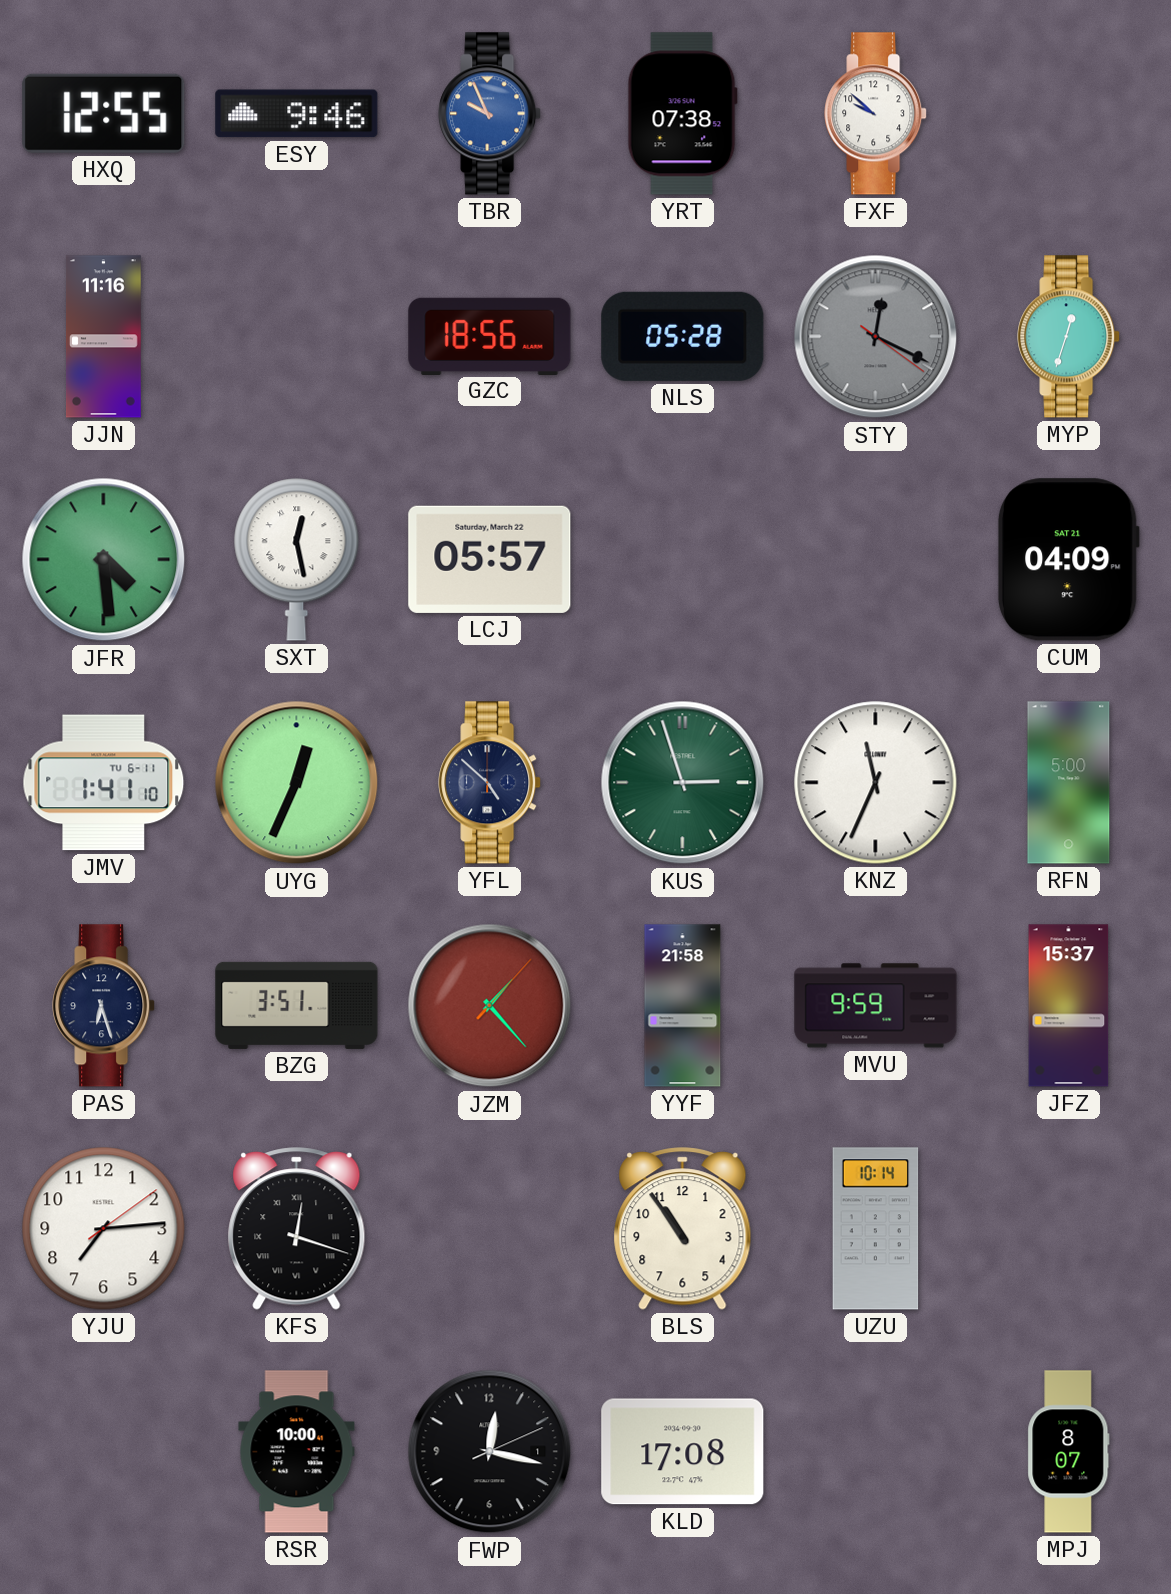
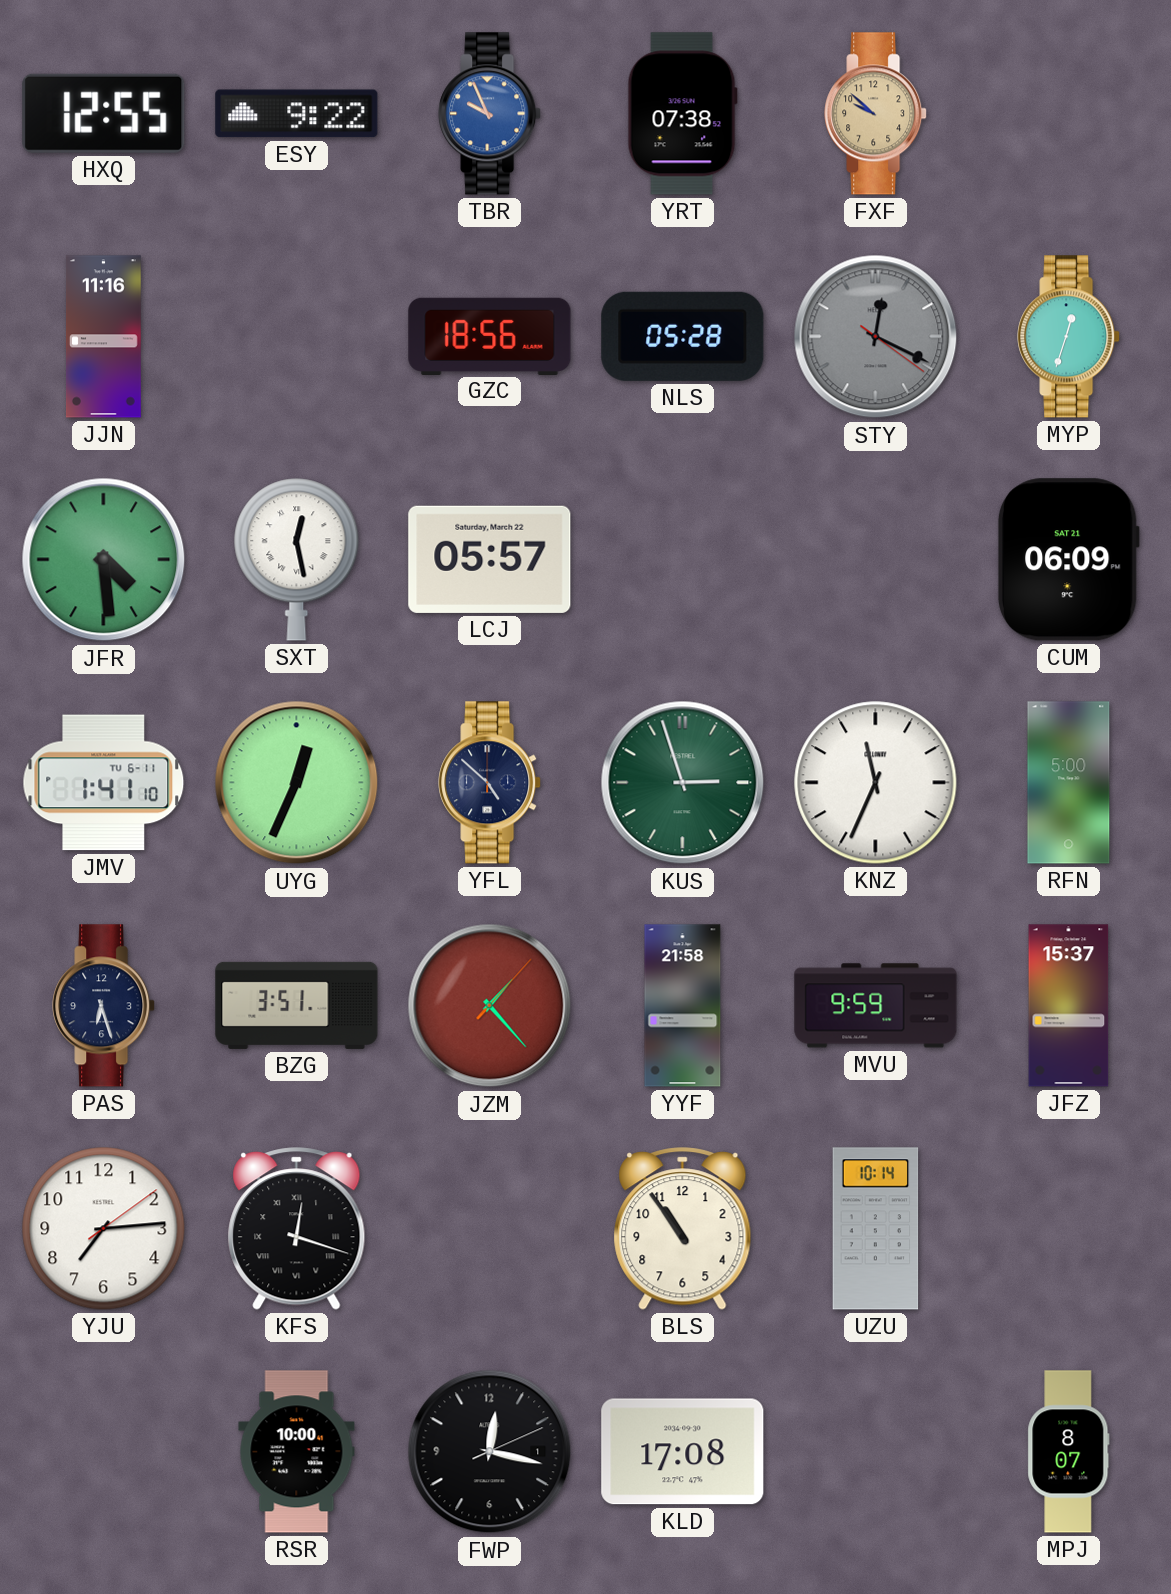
ESY: 9:46 -> 9:22 (297, 114)
FXF dial: white -> champagne (876, 114)
CUM: 04:09 -> 06:09 (1068, 560)
